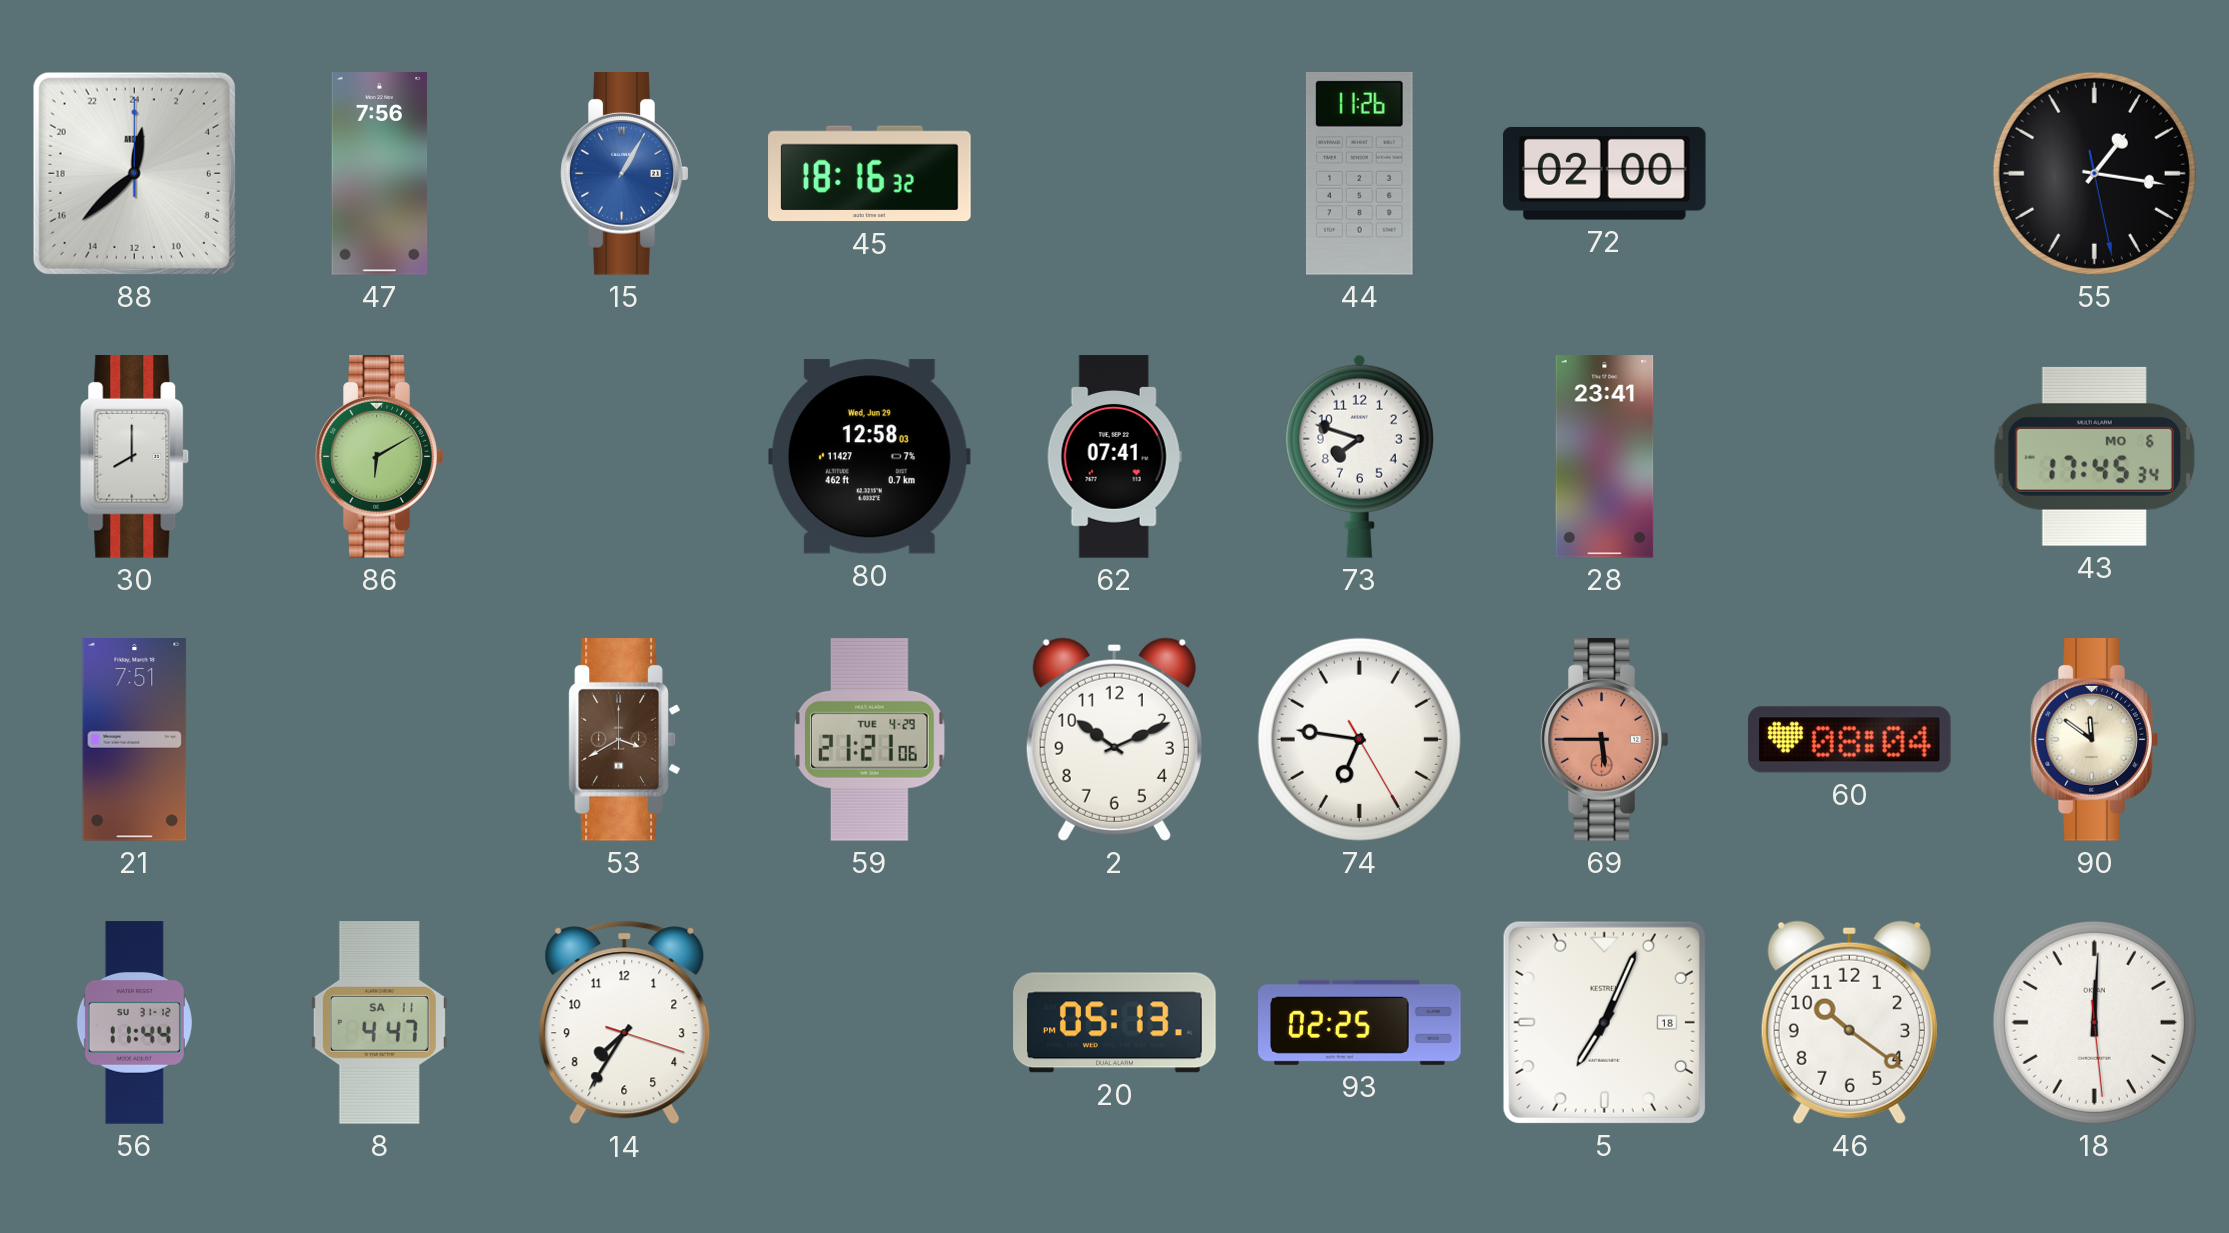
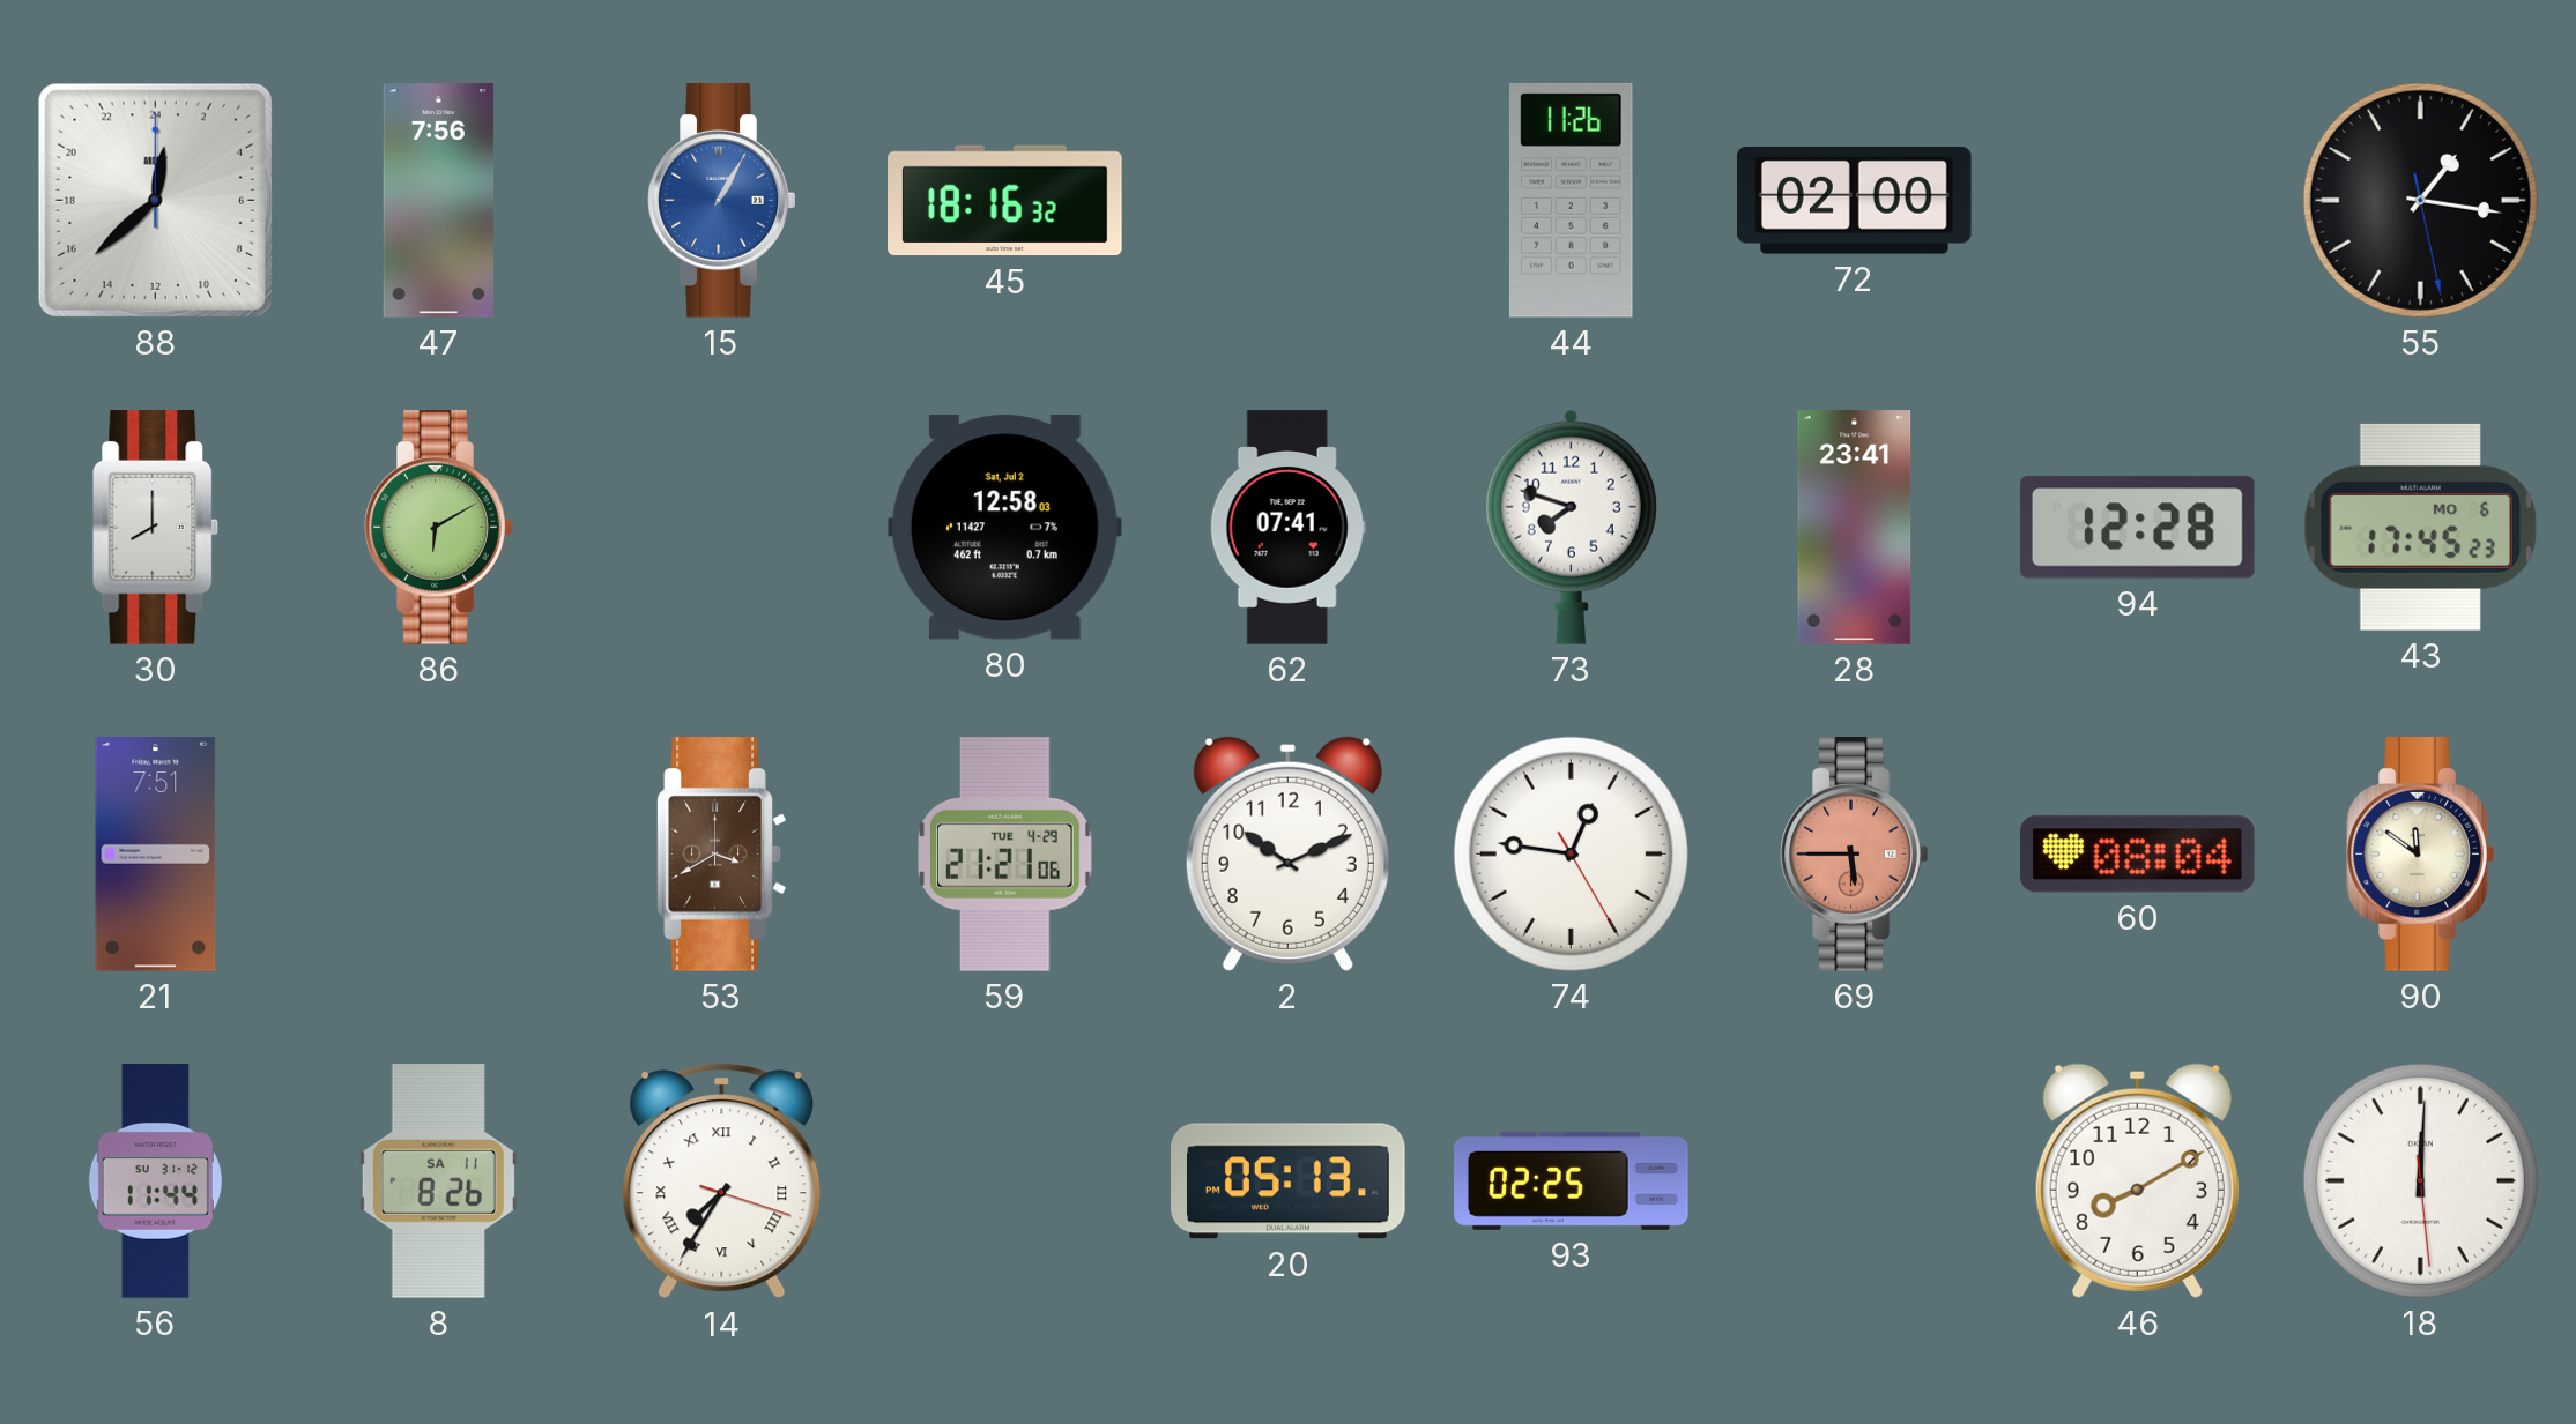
80 date: Wed, Jun 29 -> Sat, Jul 2 (1004, 528)
94: none -> 12:28 (2138, 528)
43: 17:45:34 -> 17:45:23 (2420, 527)
74: 6:46 -> 12:46 (1571, 853)
8: 4:47 -> 8:26 (438, 1181)
14 numerals: Arabic -> Roman (722, 1181)
5: 7:04 -> none (1604, 1022)
46: 10:21 -> 8:10 (2137, 1180)
